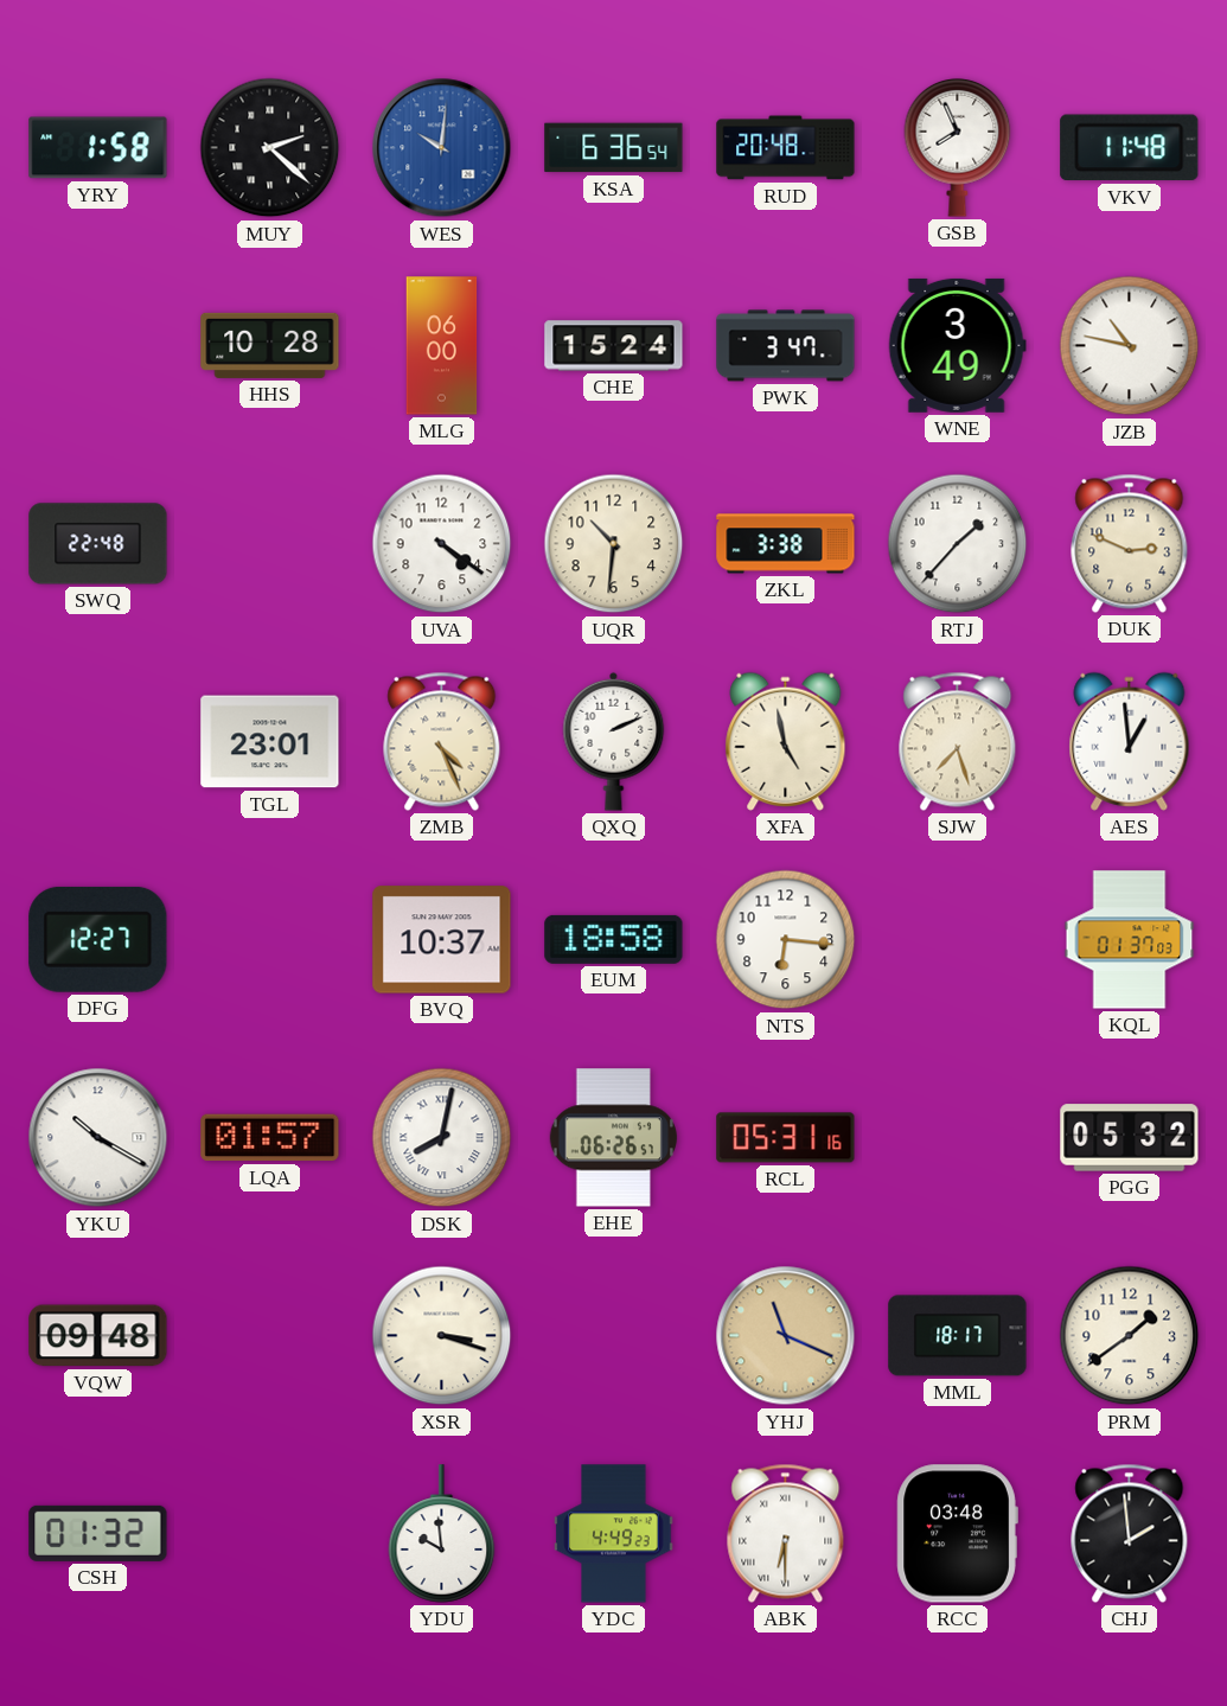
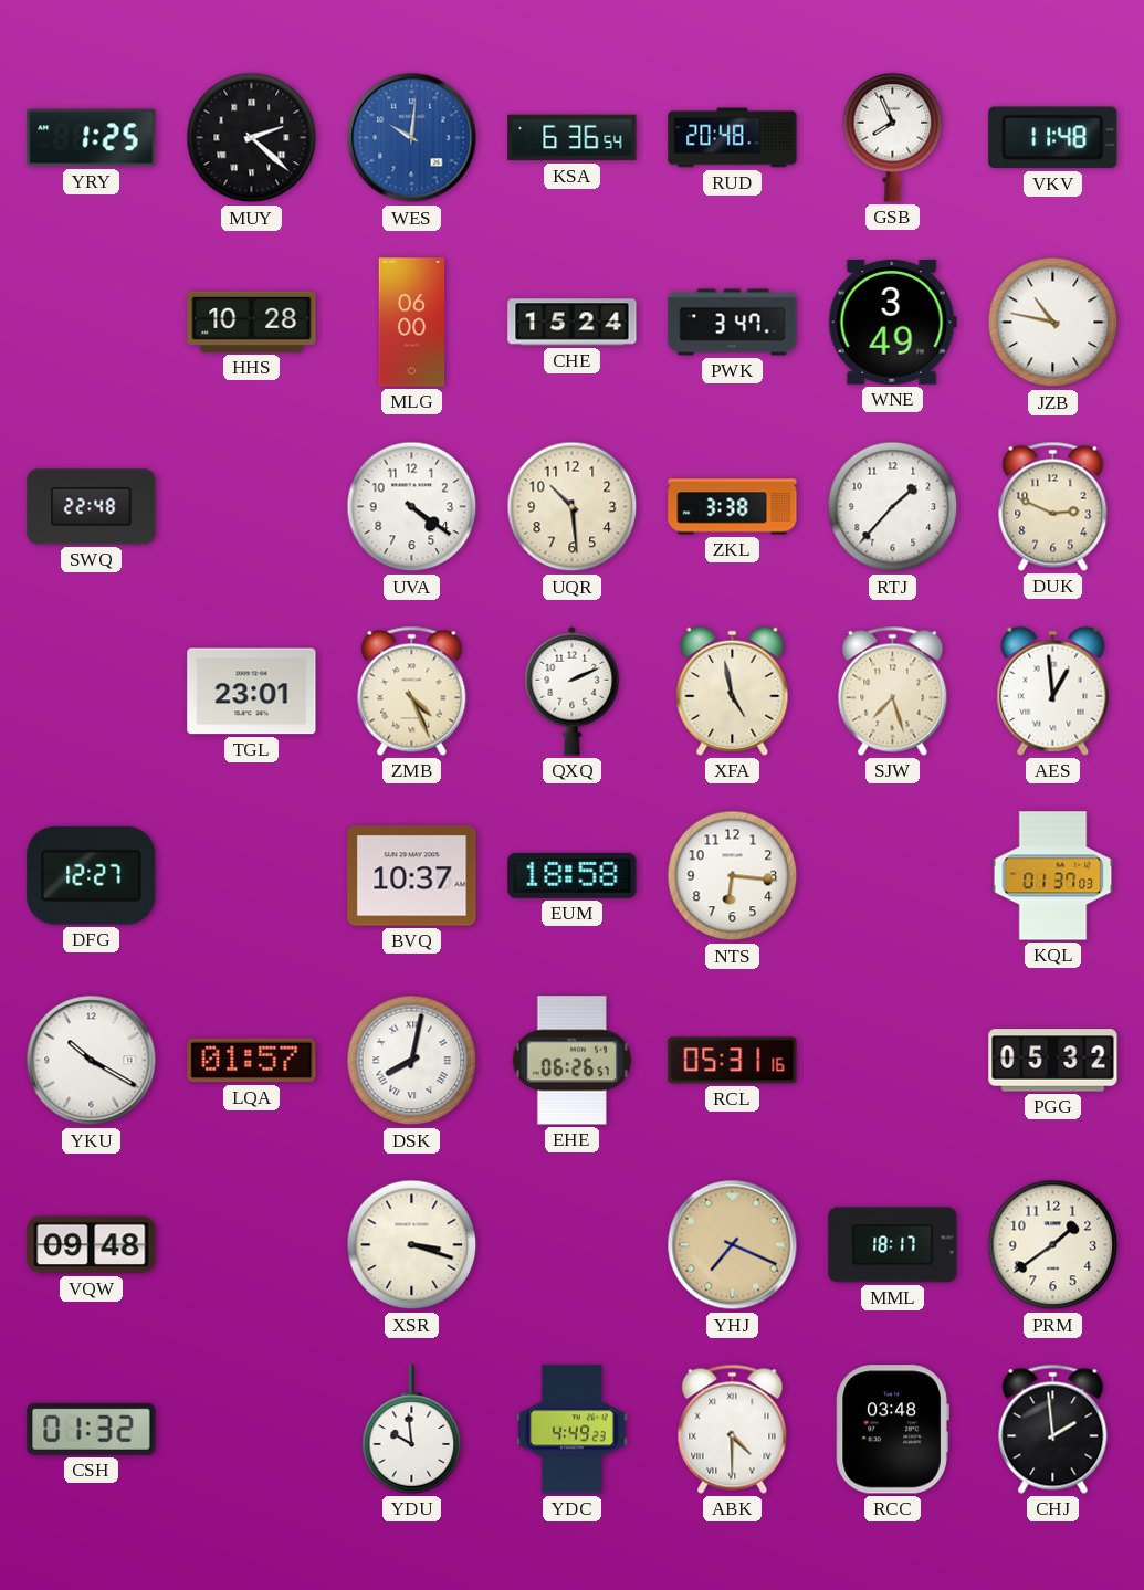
YRY: 1:58 -> 1:25 (92, 138)
UQR: 10:31 -> 10:29 (573, 507)
YHJ: 11:19 -> 7:19 (733, 1245)
ABK: 6:30 -> 4:30 (733, 1429)
